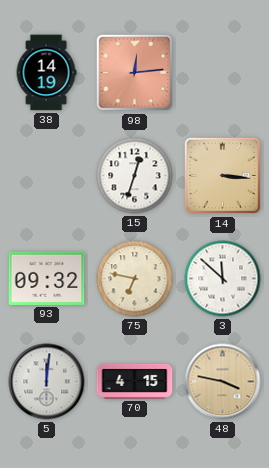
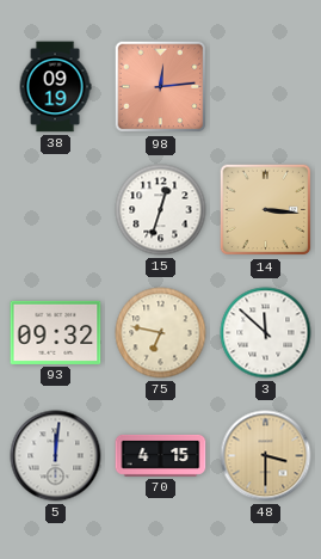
38: 14:19 -> 09:19 (55, 87)
48: 3:47 -> 3:30 (266, 456)
